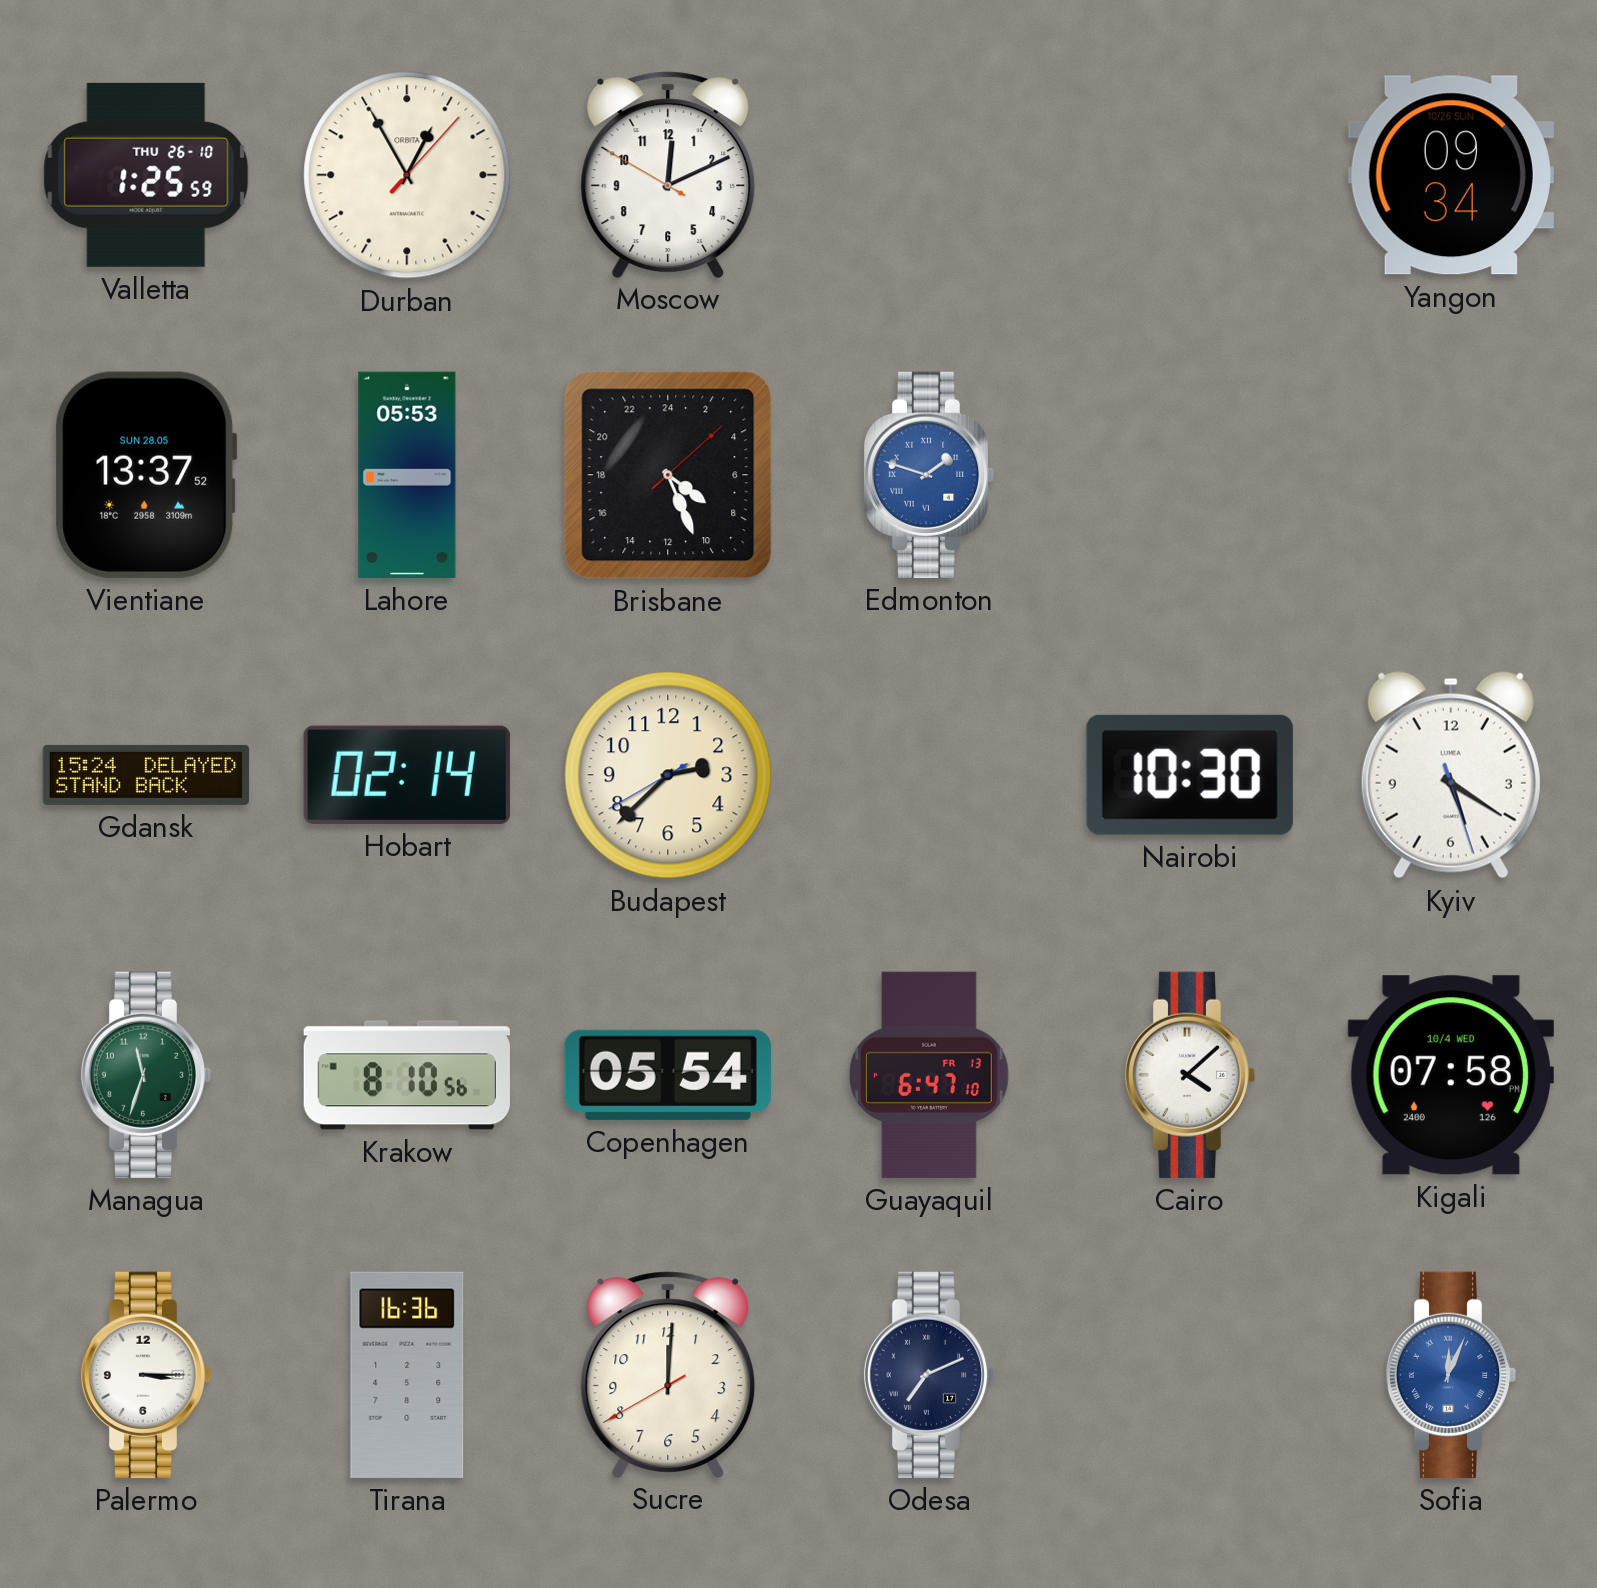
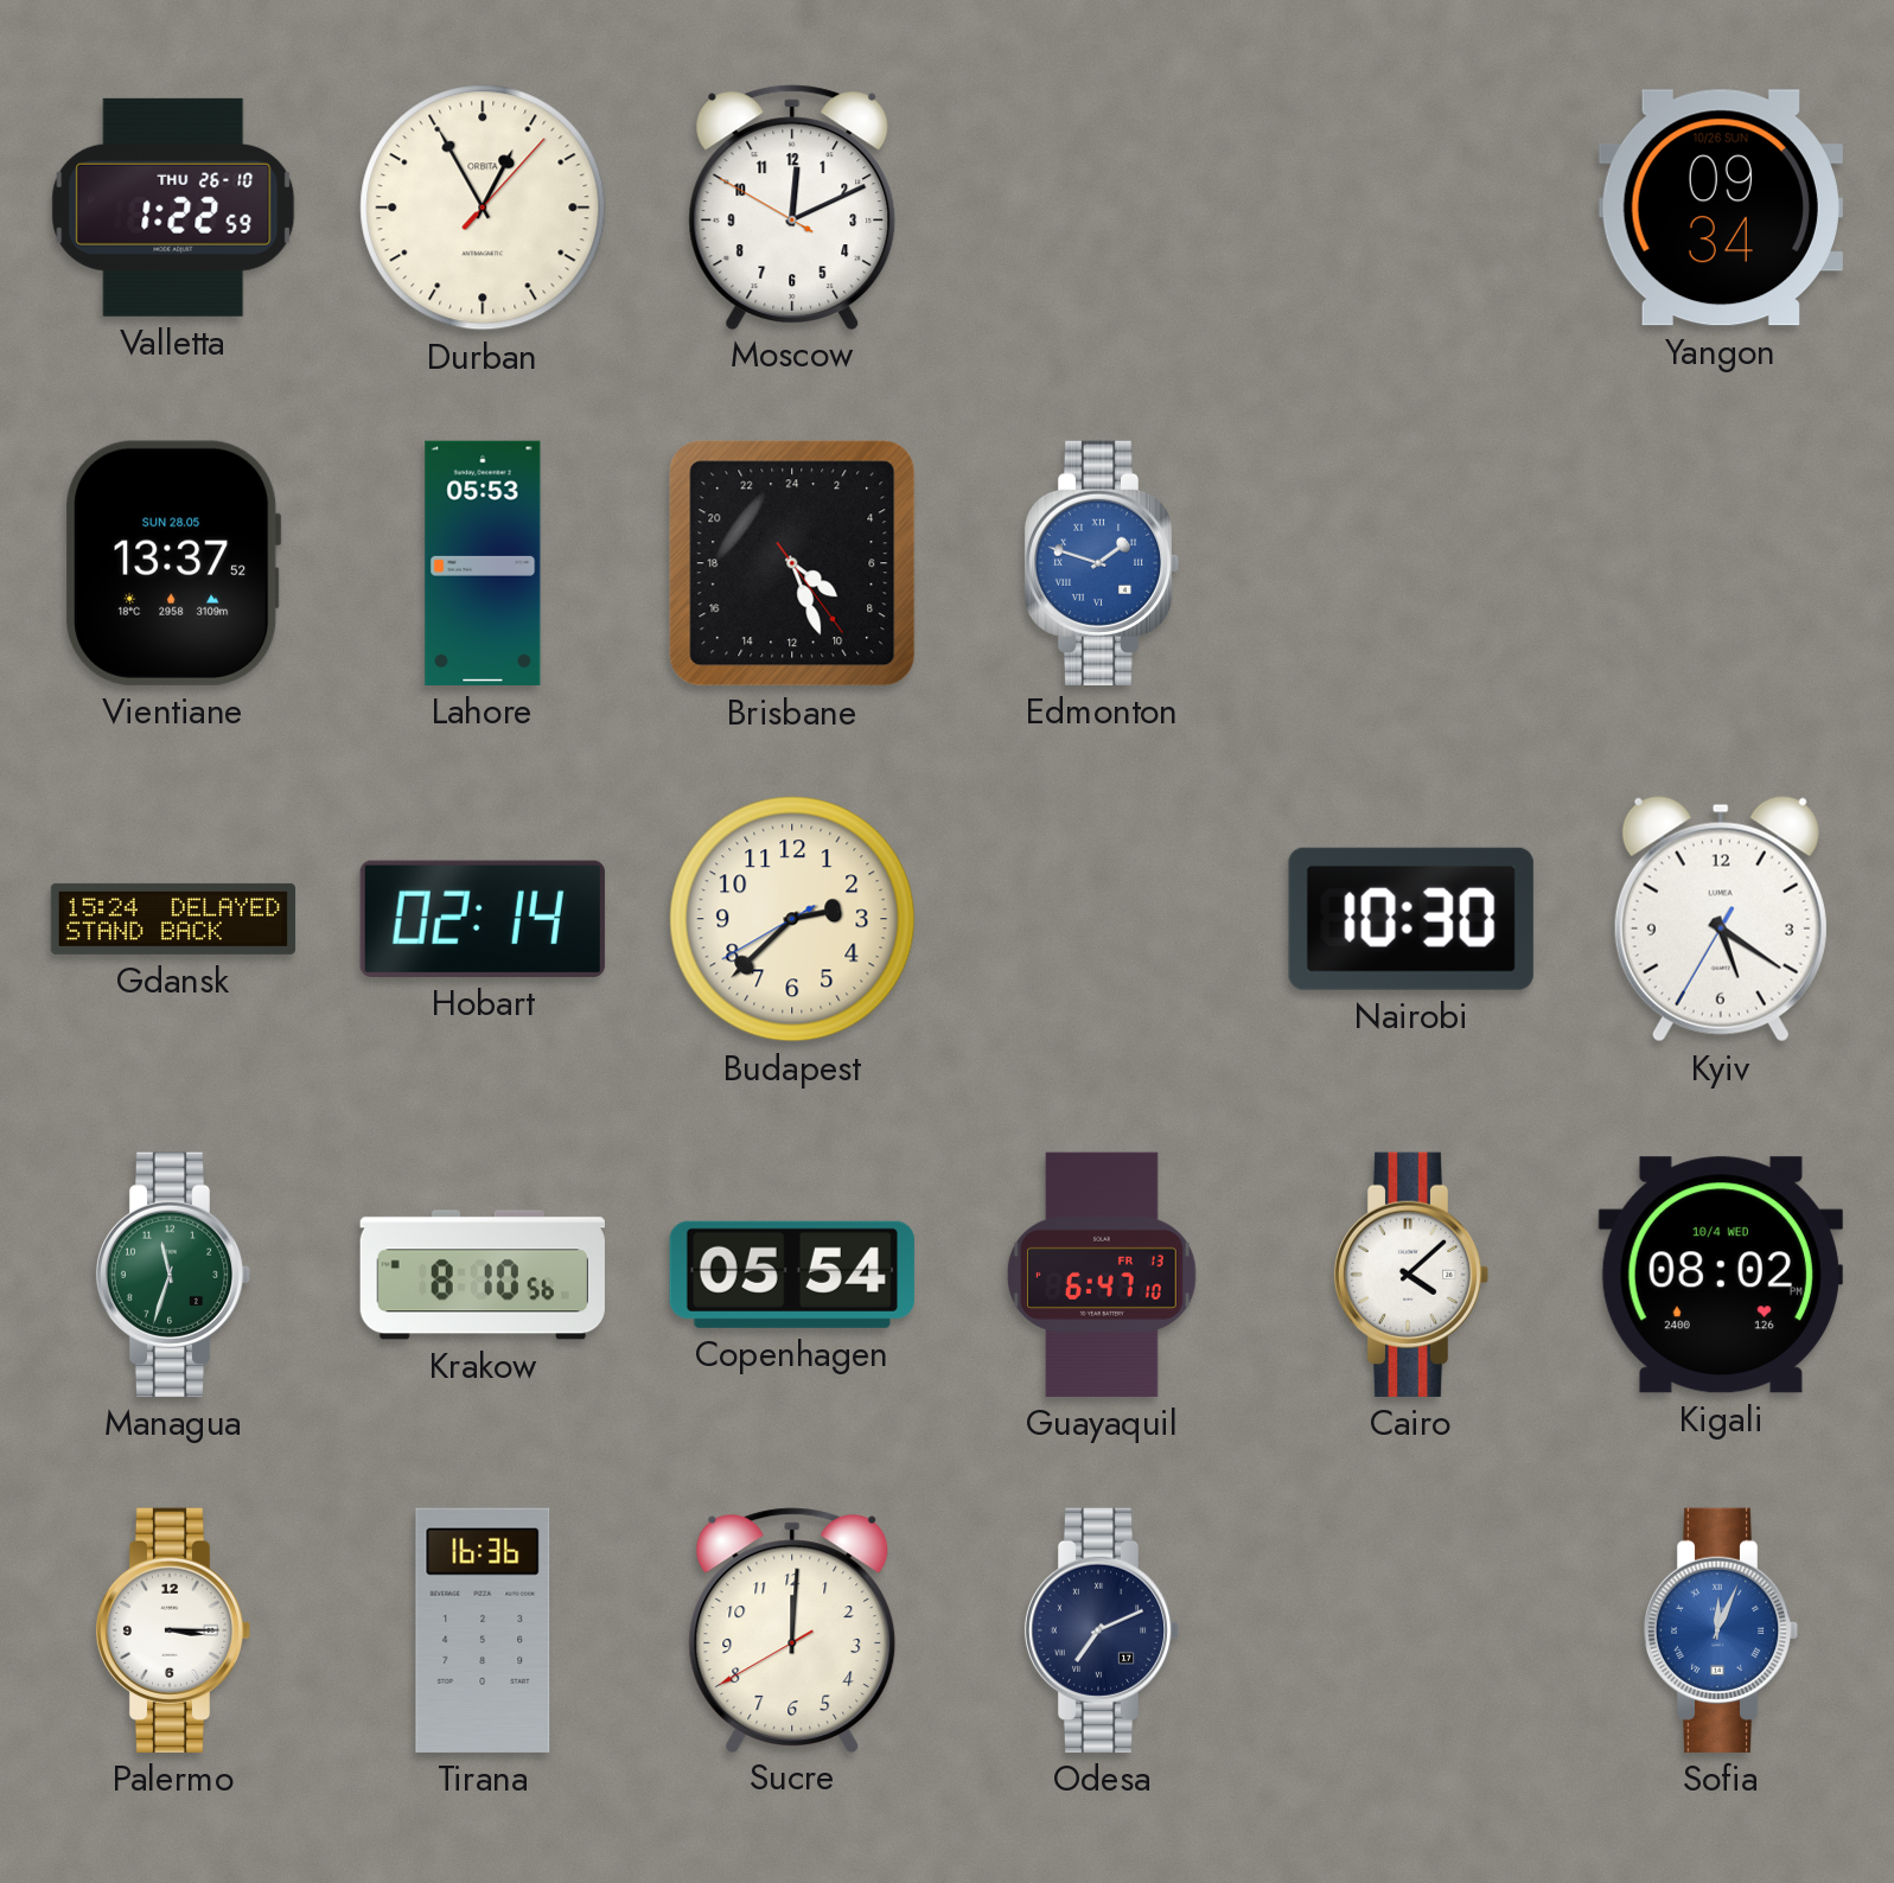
Valletta: 1:25 -> 1:22 (173, 208)
Brisbane: 8:26:08 -> 8:26:24 (792, 563)
Kyiv: 5:20:27 -> 5:20:35 (1721, 919)
Kigali: 07:58 -> 08:02 (1721, 1275)
